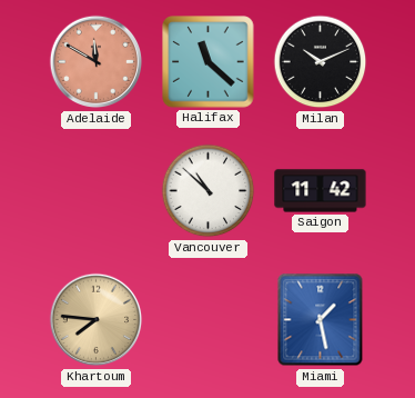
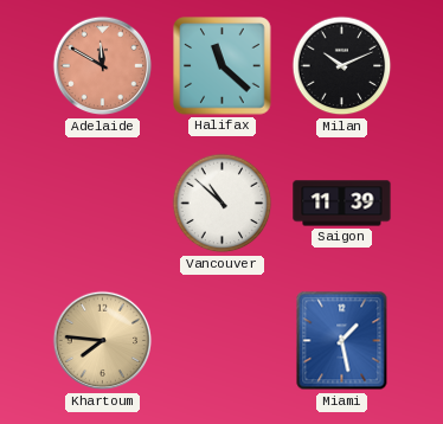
Saigon: 11:42 -> 11:39 (342, 204)
